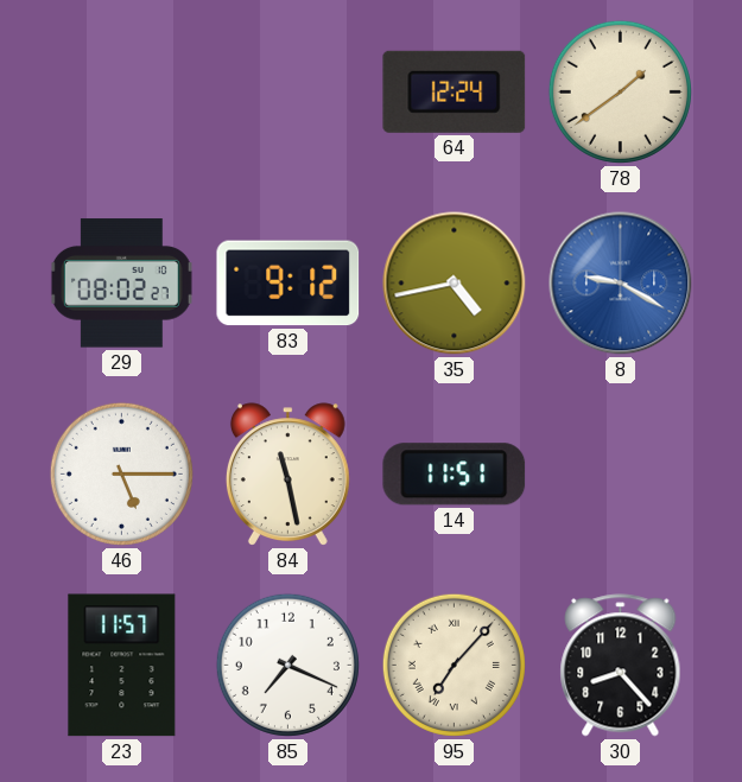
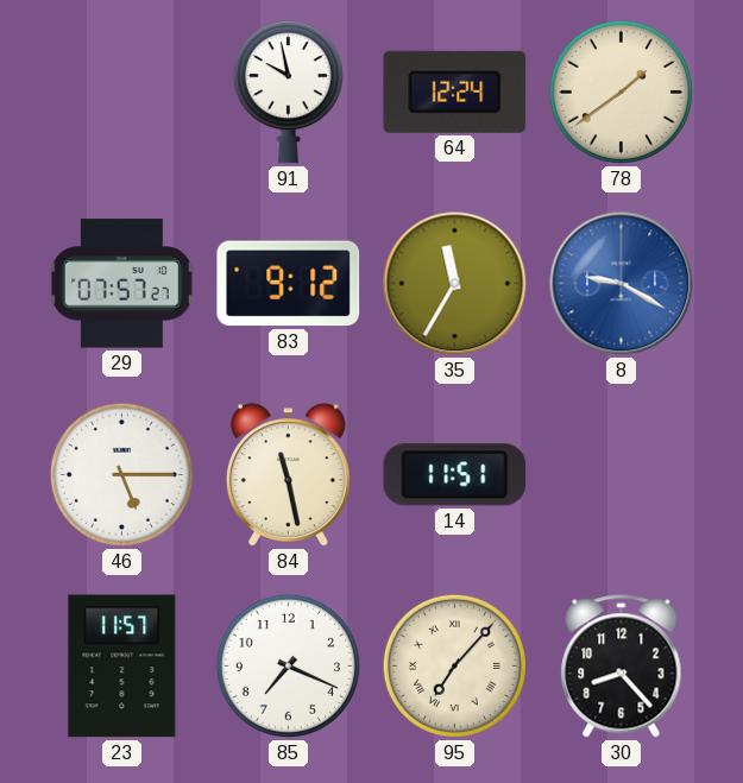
91: none -> 9:58 (288, 93)
29: 08:02 -> 07:57 (121, 284)
35: 4:43 -> 11:35 (455, 284)
